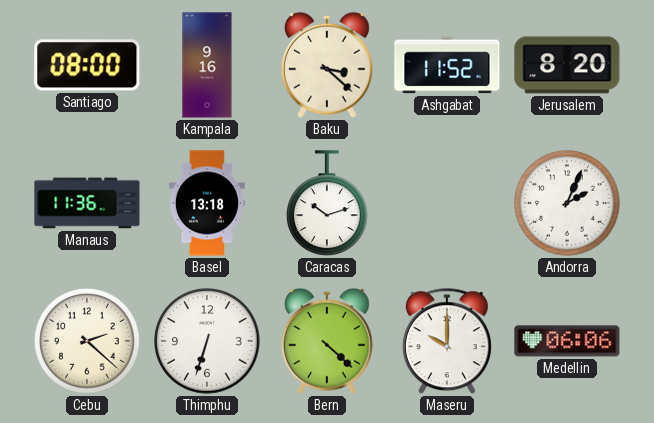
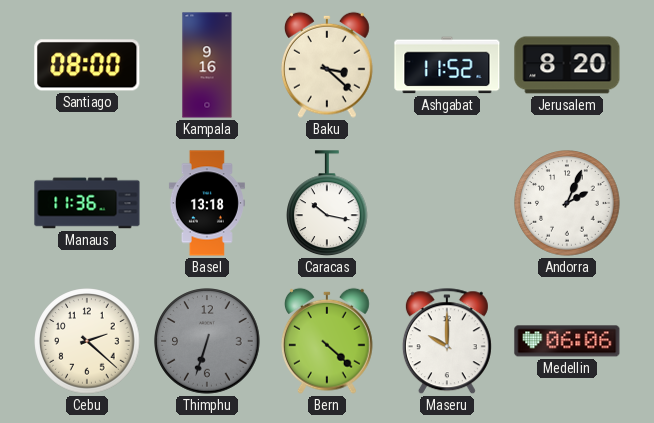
Caracas: 10:12 -> 10:17 (328, 204)
Thimphu dial: white -> grey (207, 341)
